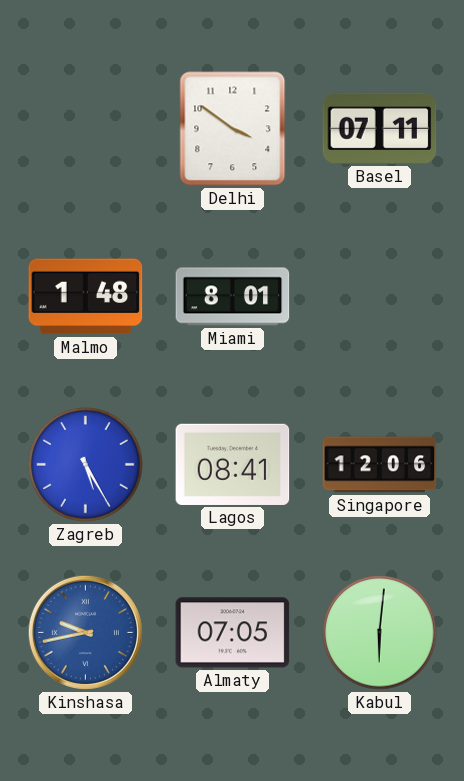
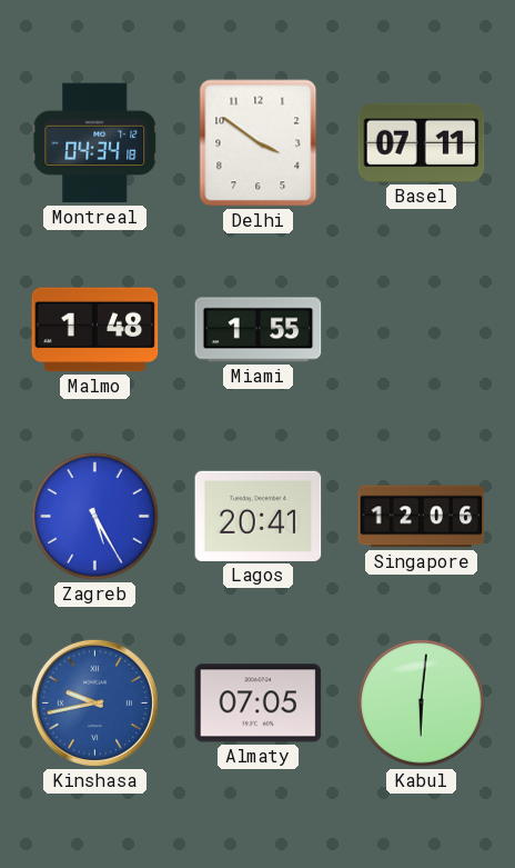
Montreal: none -> 04:34 (95, 143)
Miami: 8:01 -> 1:55 (259, 330)
Lagos: 08:41 -> 20:41 (259, 516)
